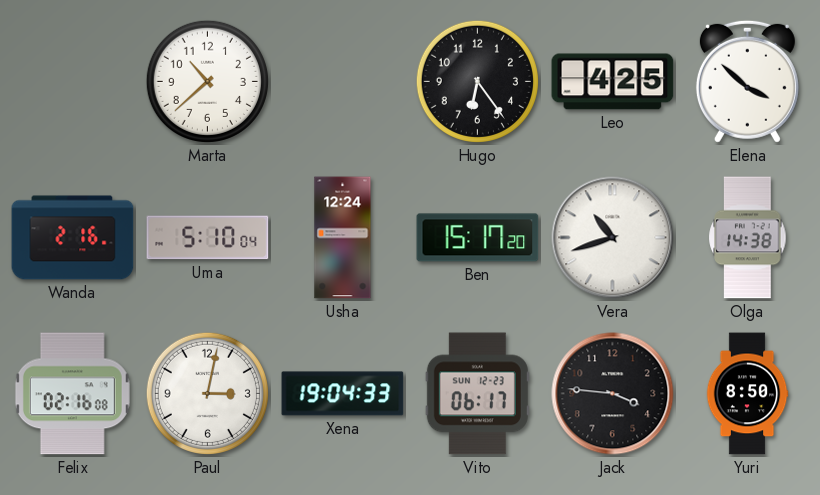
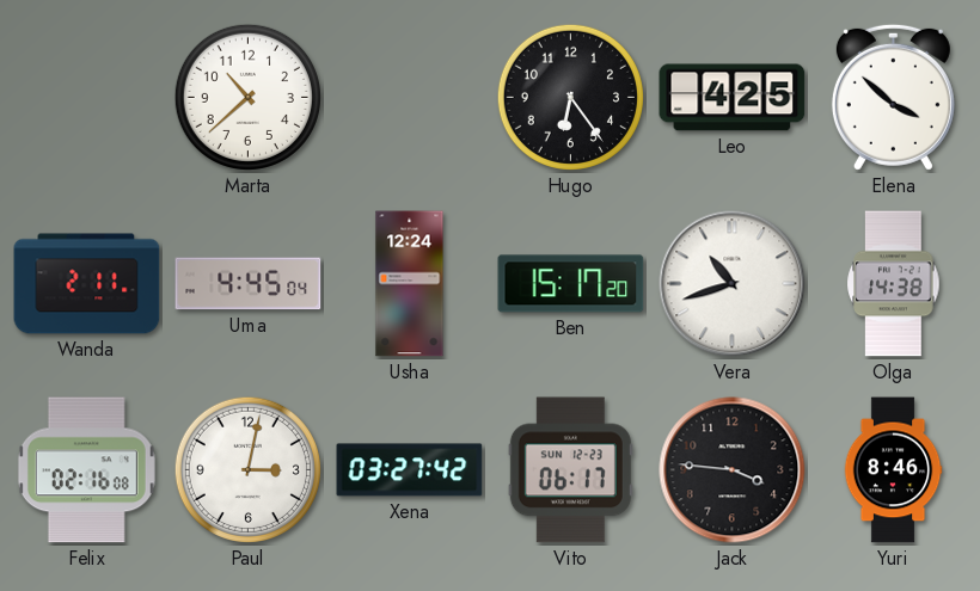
Wanda: 2:16 -> 2:11 (87, 284)
Uma: 5:10 -> 4:45 (249, 284)
Xena: 19:04 -> 03:27 (410, 470)
Yuri: 8:50 -> 8:46 (893, 470)
